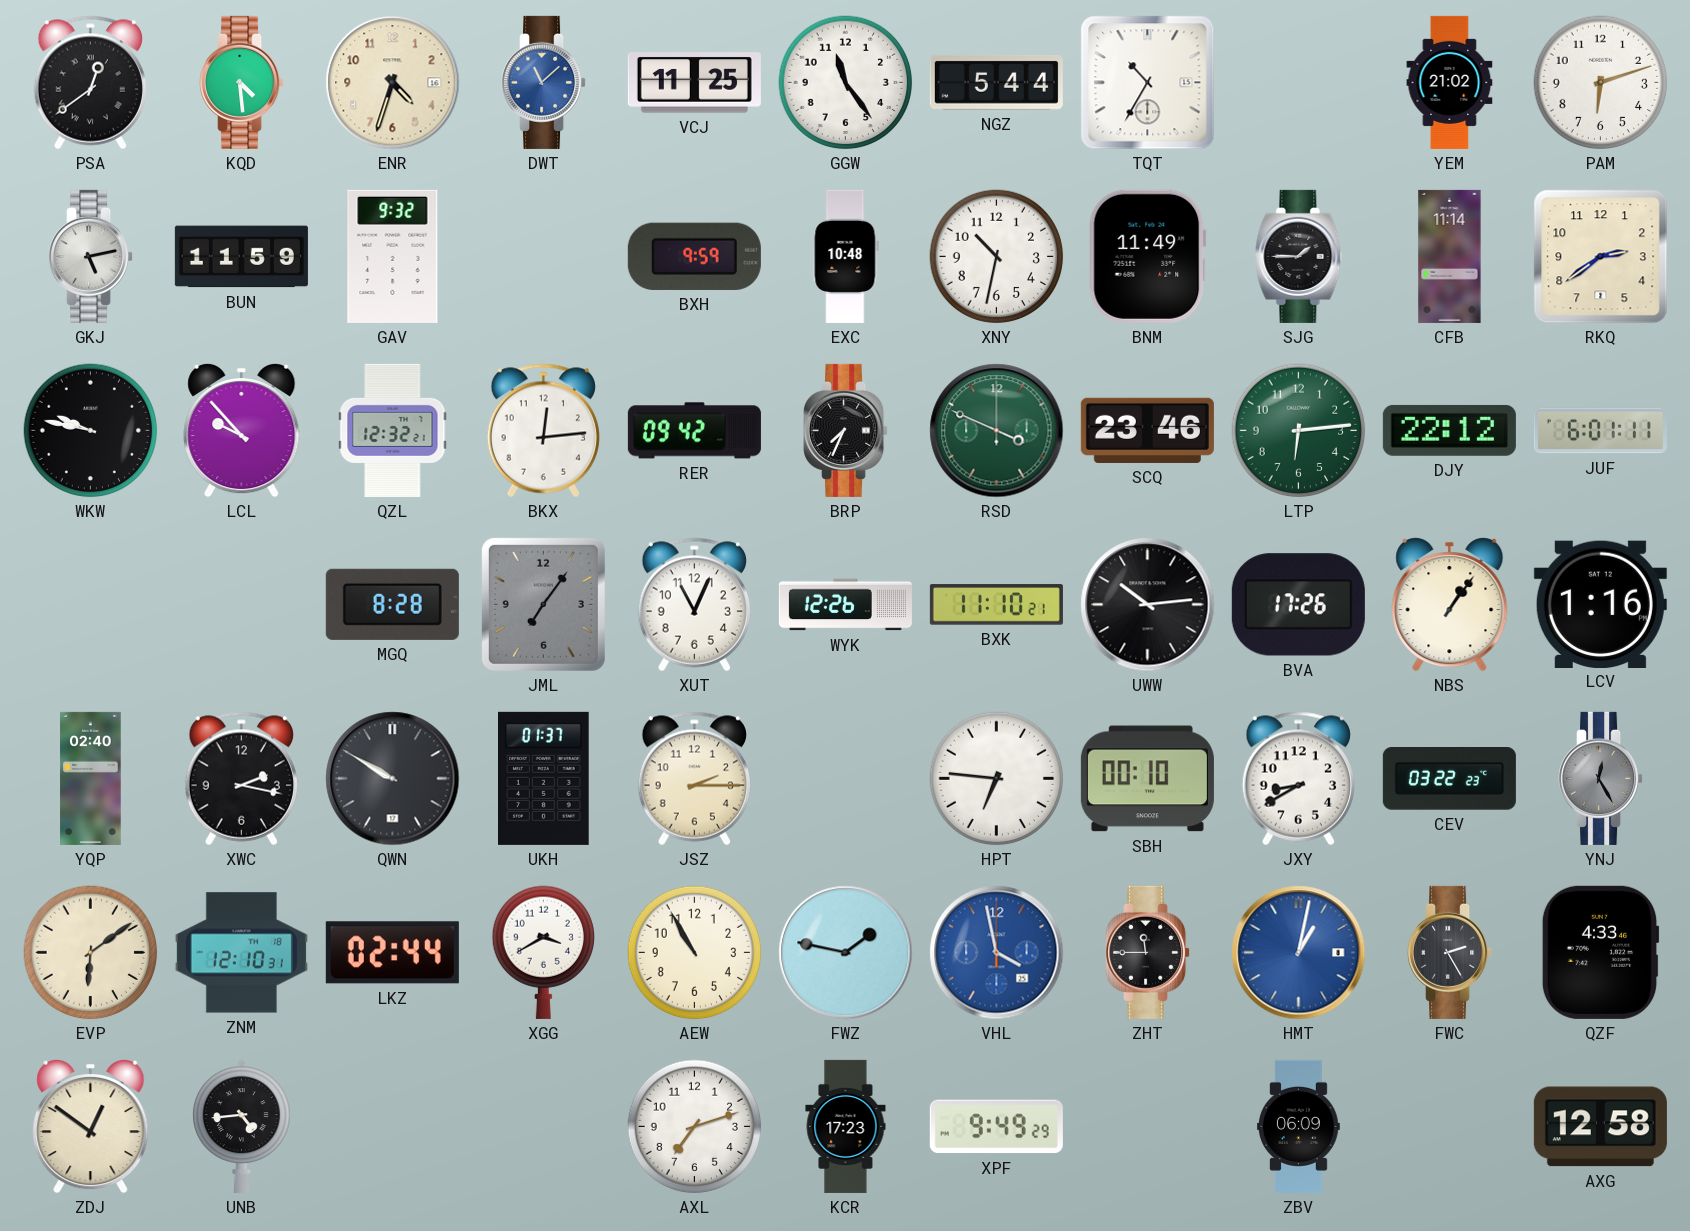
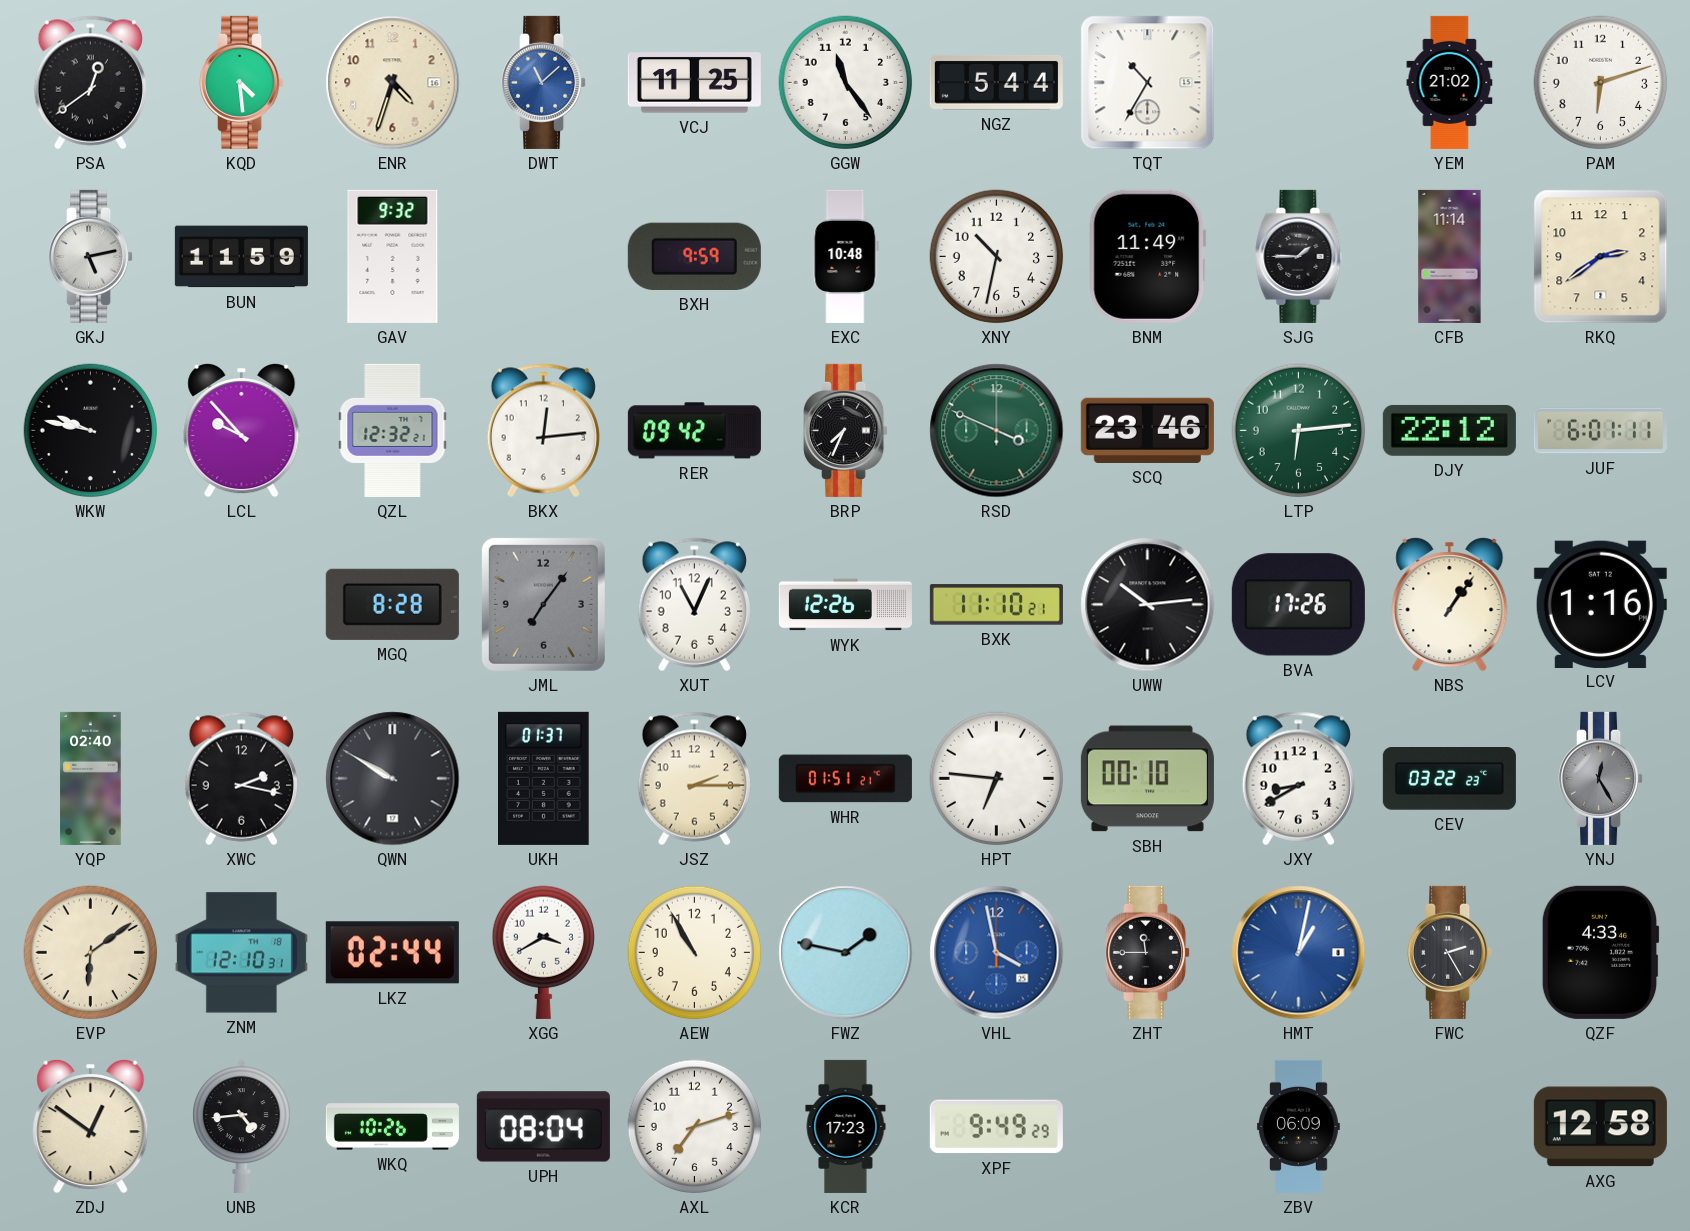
WHR: none -> 01:51 (845, 779)
WKQ: none -> 10:26 (392, 1127)
UPH: none -> 08:04 (543, 1127)
